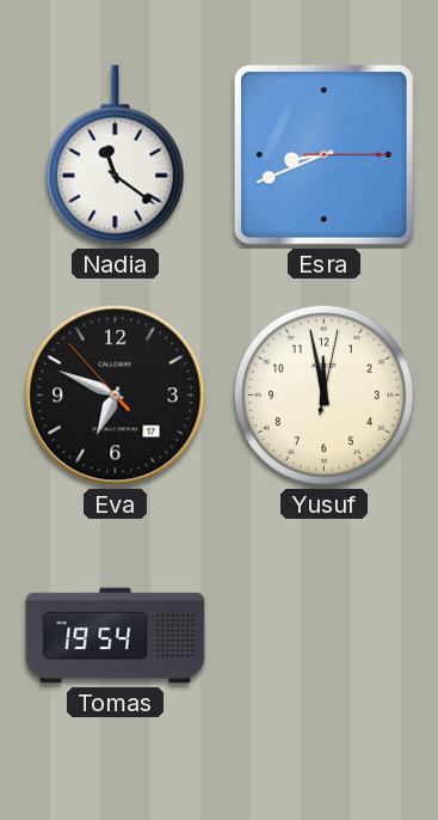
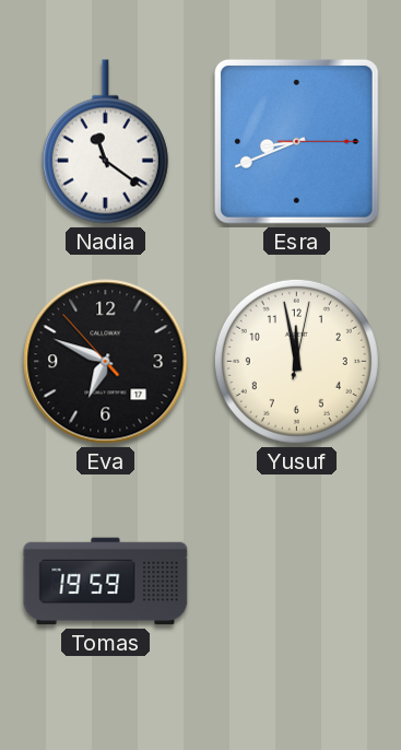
Tomas: 19:54 -> 19:59 (106, 582)
